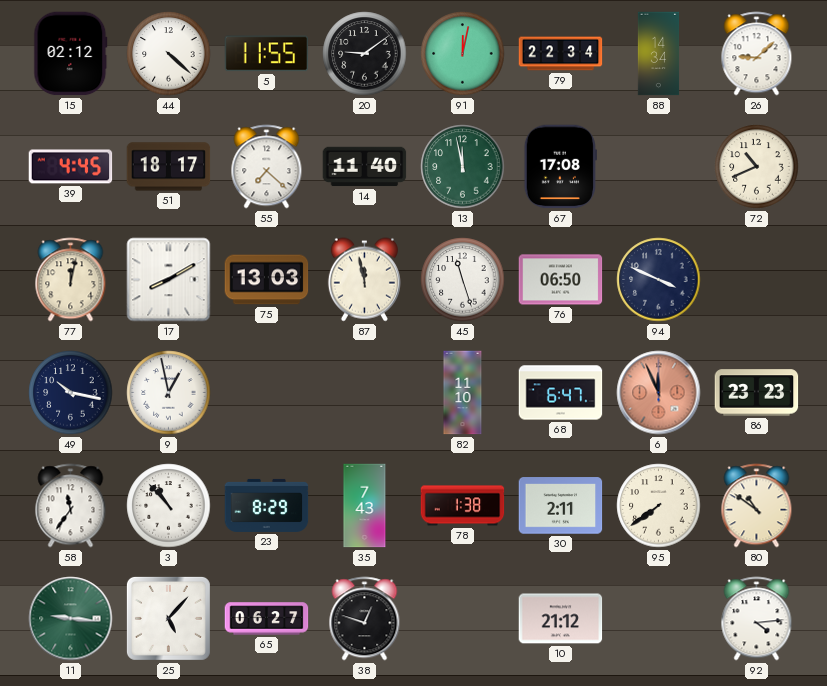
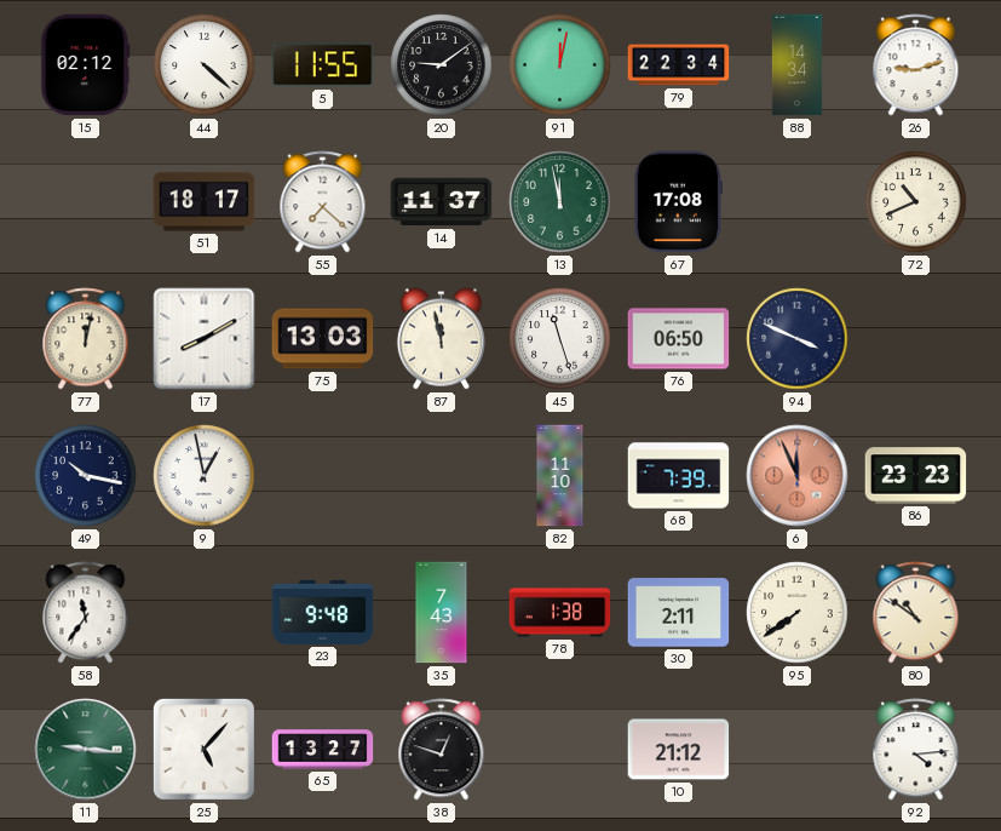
26: 9:08 -> 9:12 (916, 65)
39: 4:45 -> none (71, 167)
14: 11:40 -> 11:37 (442, 202)
68: 6:47 -> 7:39 (679, 476)
3: 10:53 -> none (169, 506)
23: 8:29 -> 9:48 (323, 612)
65: 06:27 -> 13:27 (323, 750)
